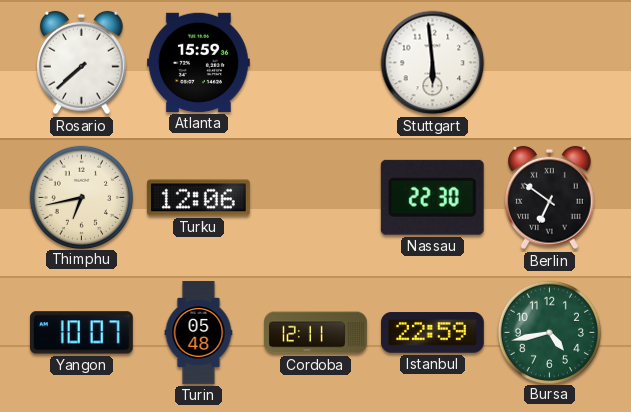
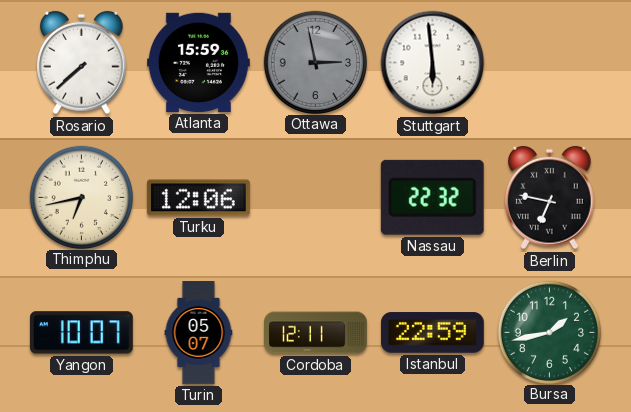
Ottawa: none -> 2:58 (315, 62)
Nassau: 22:30 -> 22:32 (432, 197)
Berlin: 6:51 -> 6:47 (550, 198)
Turin: 05:48 -> 05:07 (199, 333)
Bursa: 4:43 -> 1:43 (549, 332)
